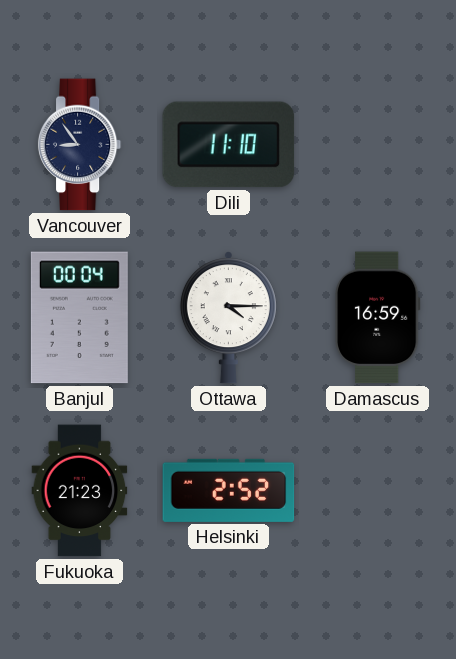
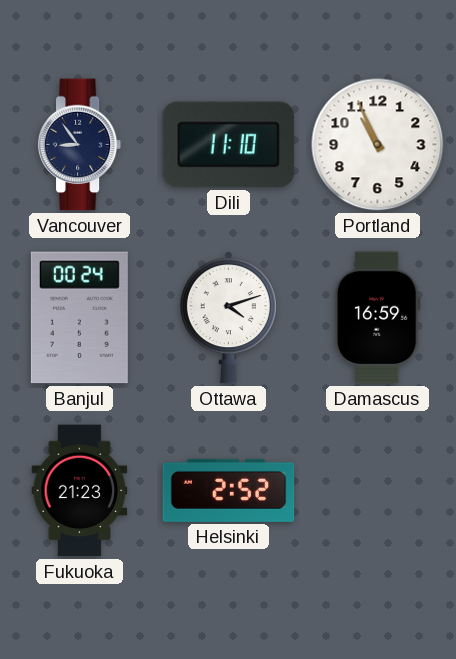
Portland: none -> 10:56 (378, 145)
Banjul: 00:04 -> 00:24 (79, 318)
Ottawa: 4:15 -> 4:12 (228, 318)
